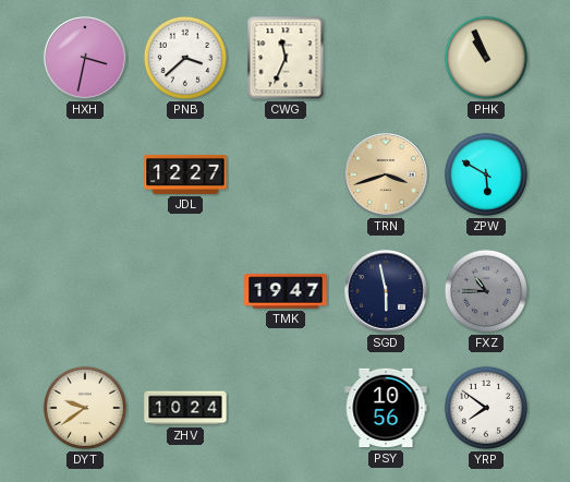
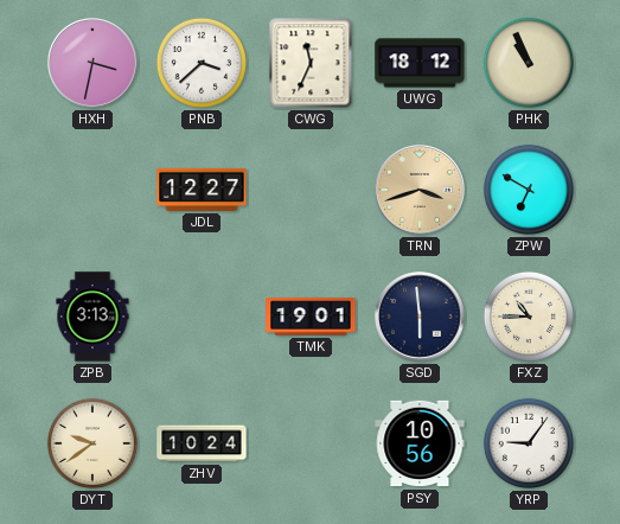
UWG: none -> 18:12 (420, 63)
ZPW: 5:50 -> 6:50 (529, 190)
ZPB: none -> 3:13 (92, 317)
TMK: 19:47 -> 19:01 (311, 317)
SGD: 5:58 -> 5:59 (421, 318)
FXZ dial: grey -> cream (529, 317)
YRP: 7:51 -> 9:06 (529, 443)
